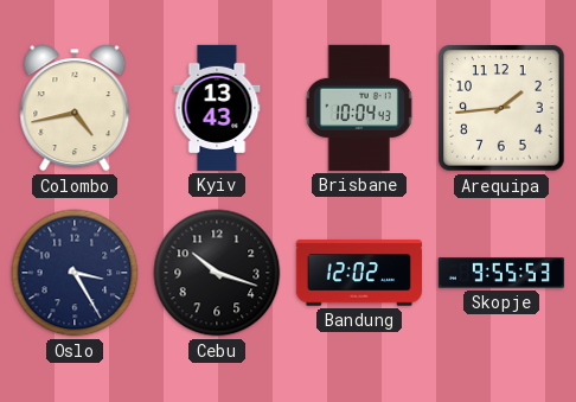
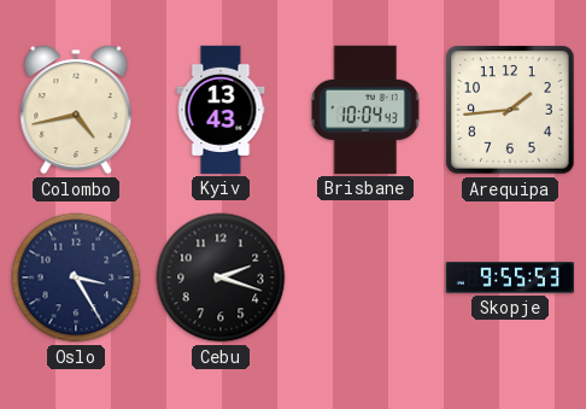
Cebu: 10:18 -> 2:18 (221, 277)
Bandung: 12:02 -> none (359, 273)
